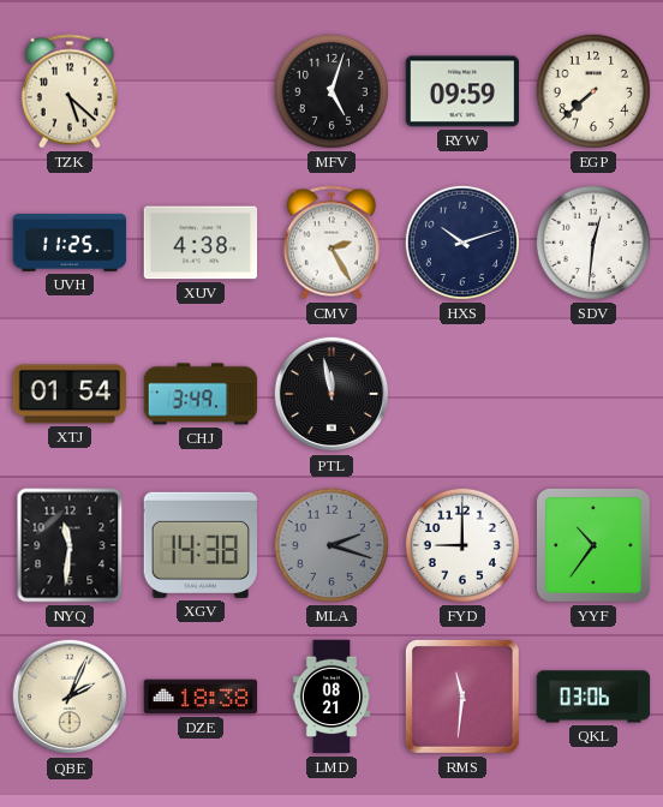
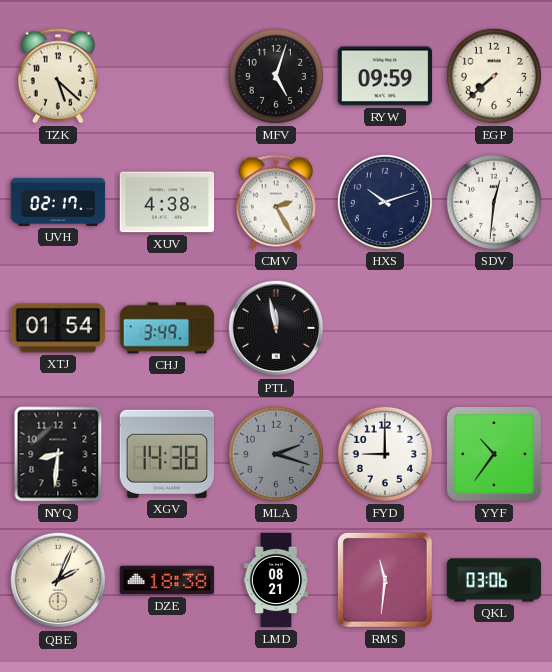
UVH: 11:25 -> 02:17 (58, 202)
NYQ: 11:31 -> 8:31 (58, 454)
